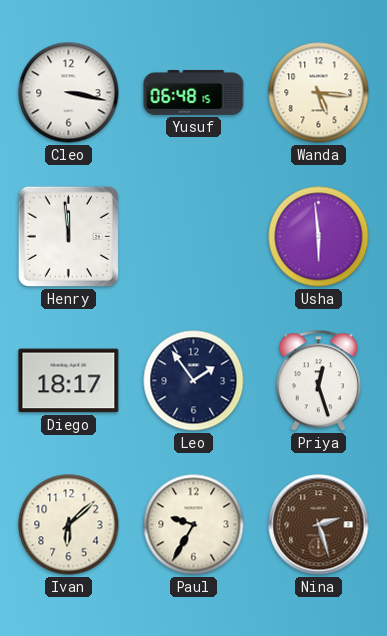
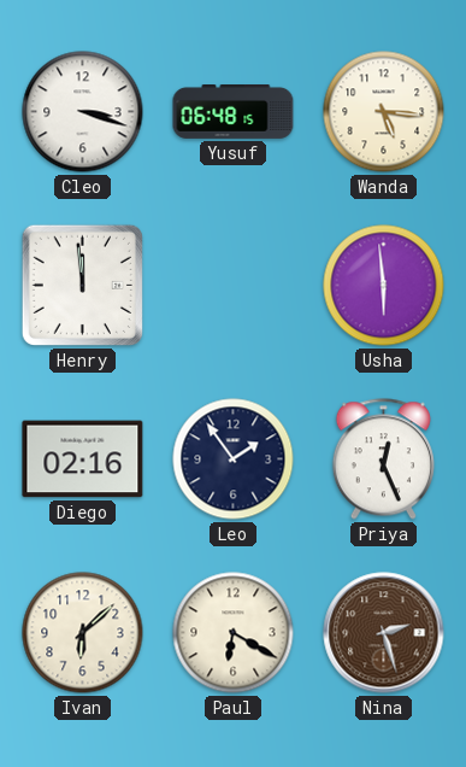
Cleo: 3:17 -> 3:18 (83, 112)
Diego: 18:17 -> 02:16 (83, 459)
Priya: 12:27 -> 12:26 (383, 459)
Paul: 9:35 -> 6:20 (234, 633)
